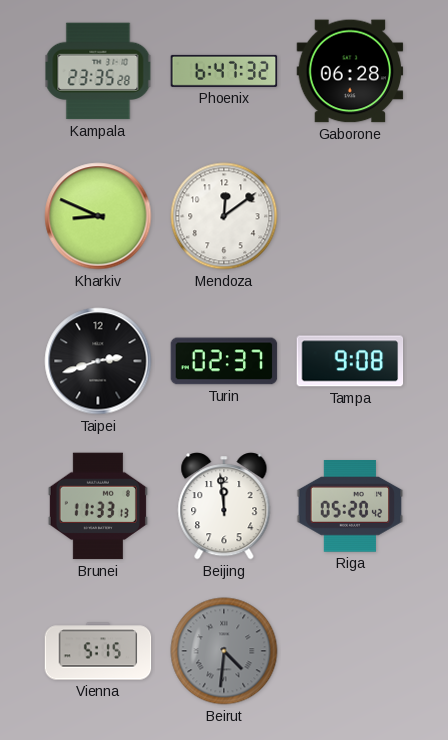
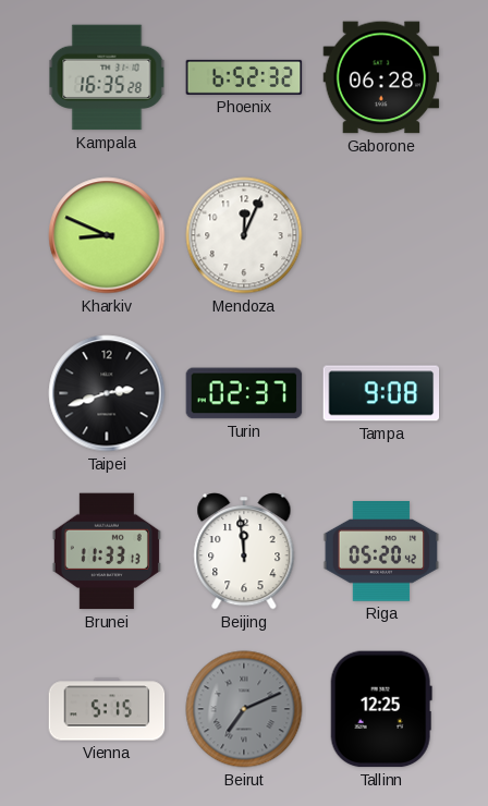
Kampala: 23:35 -> 16:35 (107, 77)
Phoenix: 6:47 -> 6:52 (244, 77)
Mendoza: 12:09 -> 12:04 (244, 235)
Beirut: 4:31 -> 7:11 (244, 709)
Tallinn: none -> 12:25 (381, 709)
